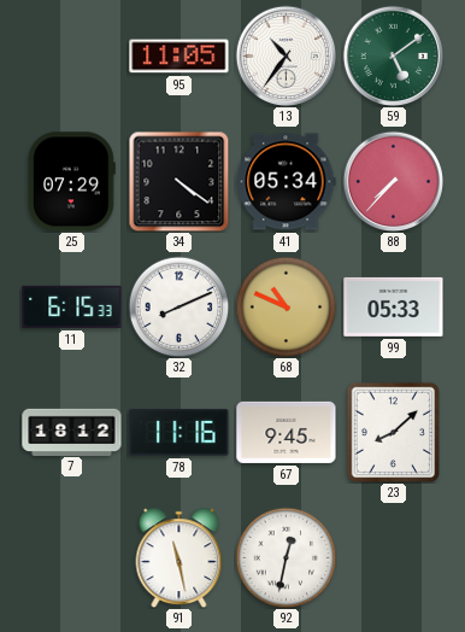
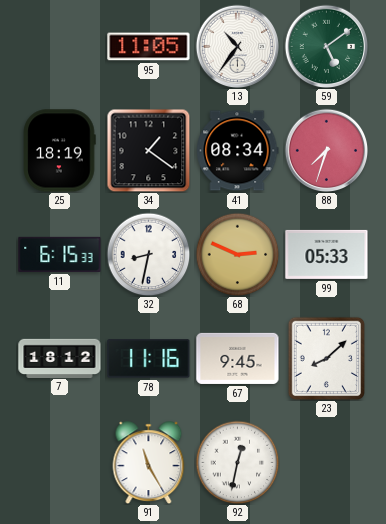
25: 07:29 -> 18:19 (60, 151)
34: 4:21 -> 1:21 (148, 150)
41: 05:34 -> 08:34 (238, 151)
88: 7:37 -> 7:33 (326, 150)
32: 8:11 -> 8:32 (148, 254)
68: 10:49 -> 2:49 (237, 254)
91: 11:28 -> 11:25 (149, 462)
